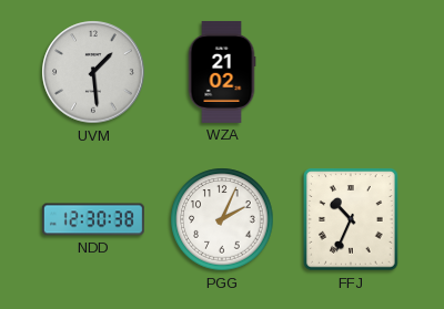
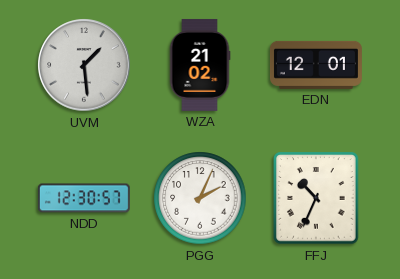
EDN: none -> 12:01 (316, 65)
NDD: 12:30:38 -> 12:30:57 (84, 198)
